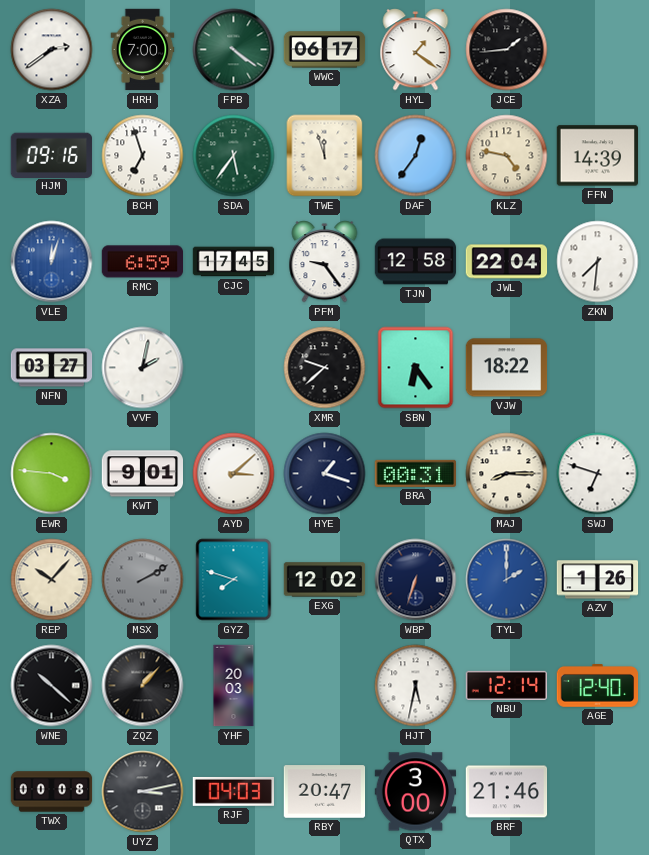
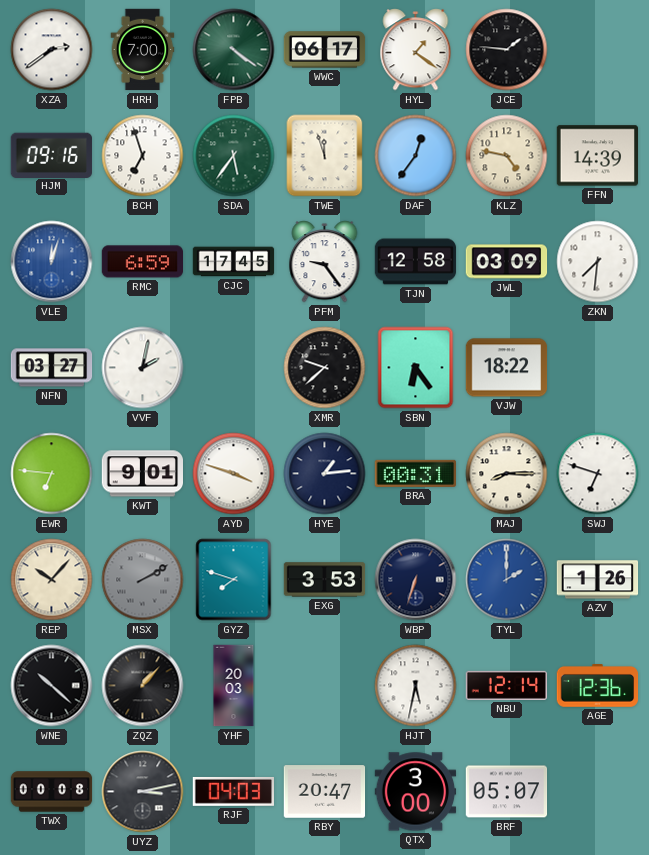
JCE: 1:44 -> 1:46 (507, 50)
JWL: 22:04 -> 03:09 (507, 262)
EWR: 3:46 -> 6:46 (52, 474)
AYD: 3:08 -> 3:48 (234, 474)
HYE: 1:18 -> 1:14 (325, 474)
EXG: 12:02 -> 3:53 (325, 580)
AGE: 12:40 -> 12:36 (598, 686)
BRF: 21:46 -> 05:07 (507, 792)
